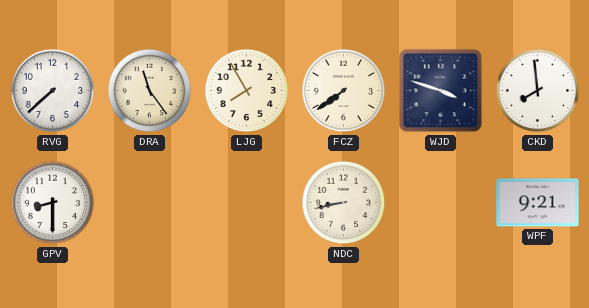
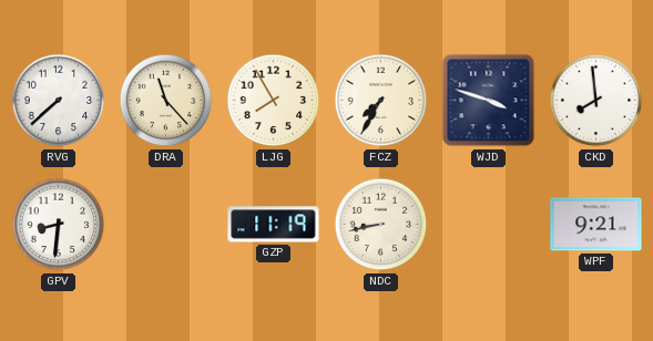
DRA: 11:24 -> 11:23 (166, 101)
FCZ: 7:39 -> 7:35 (381, 101)
GPV: 8:30 -> 8:31 (59, 225)
GZP: none -> 11:19 (274, 225)
